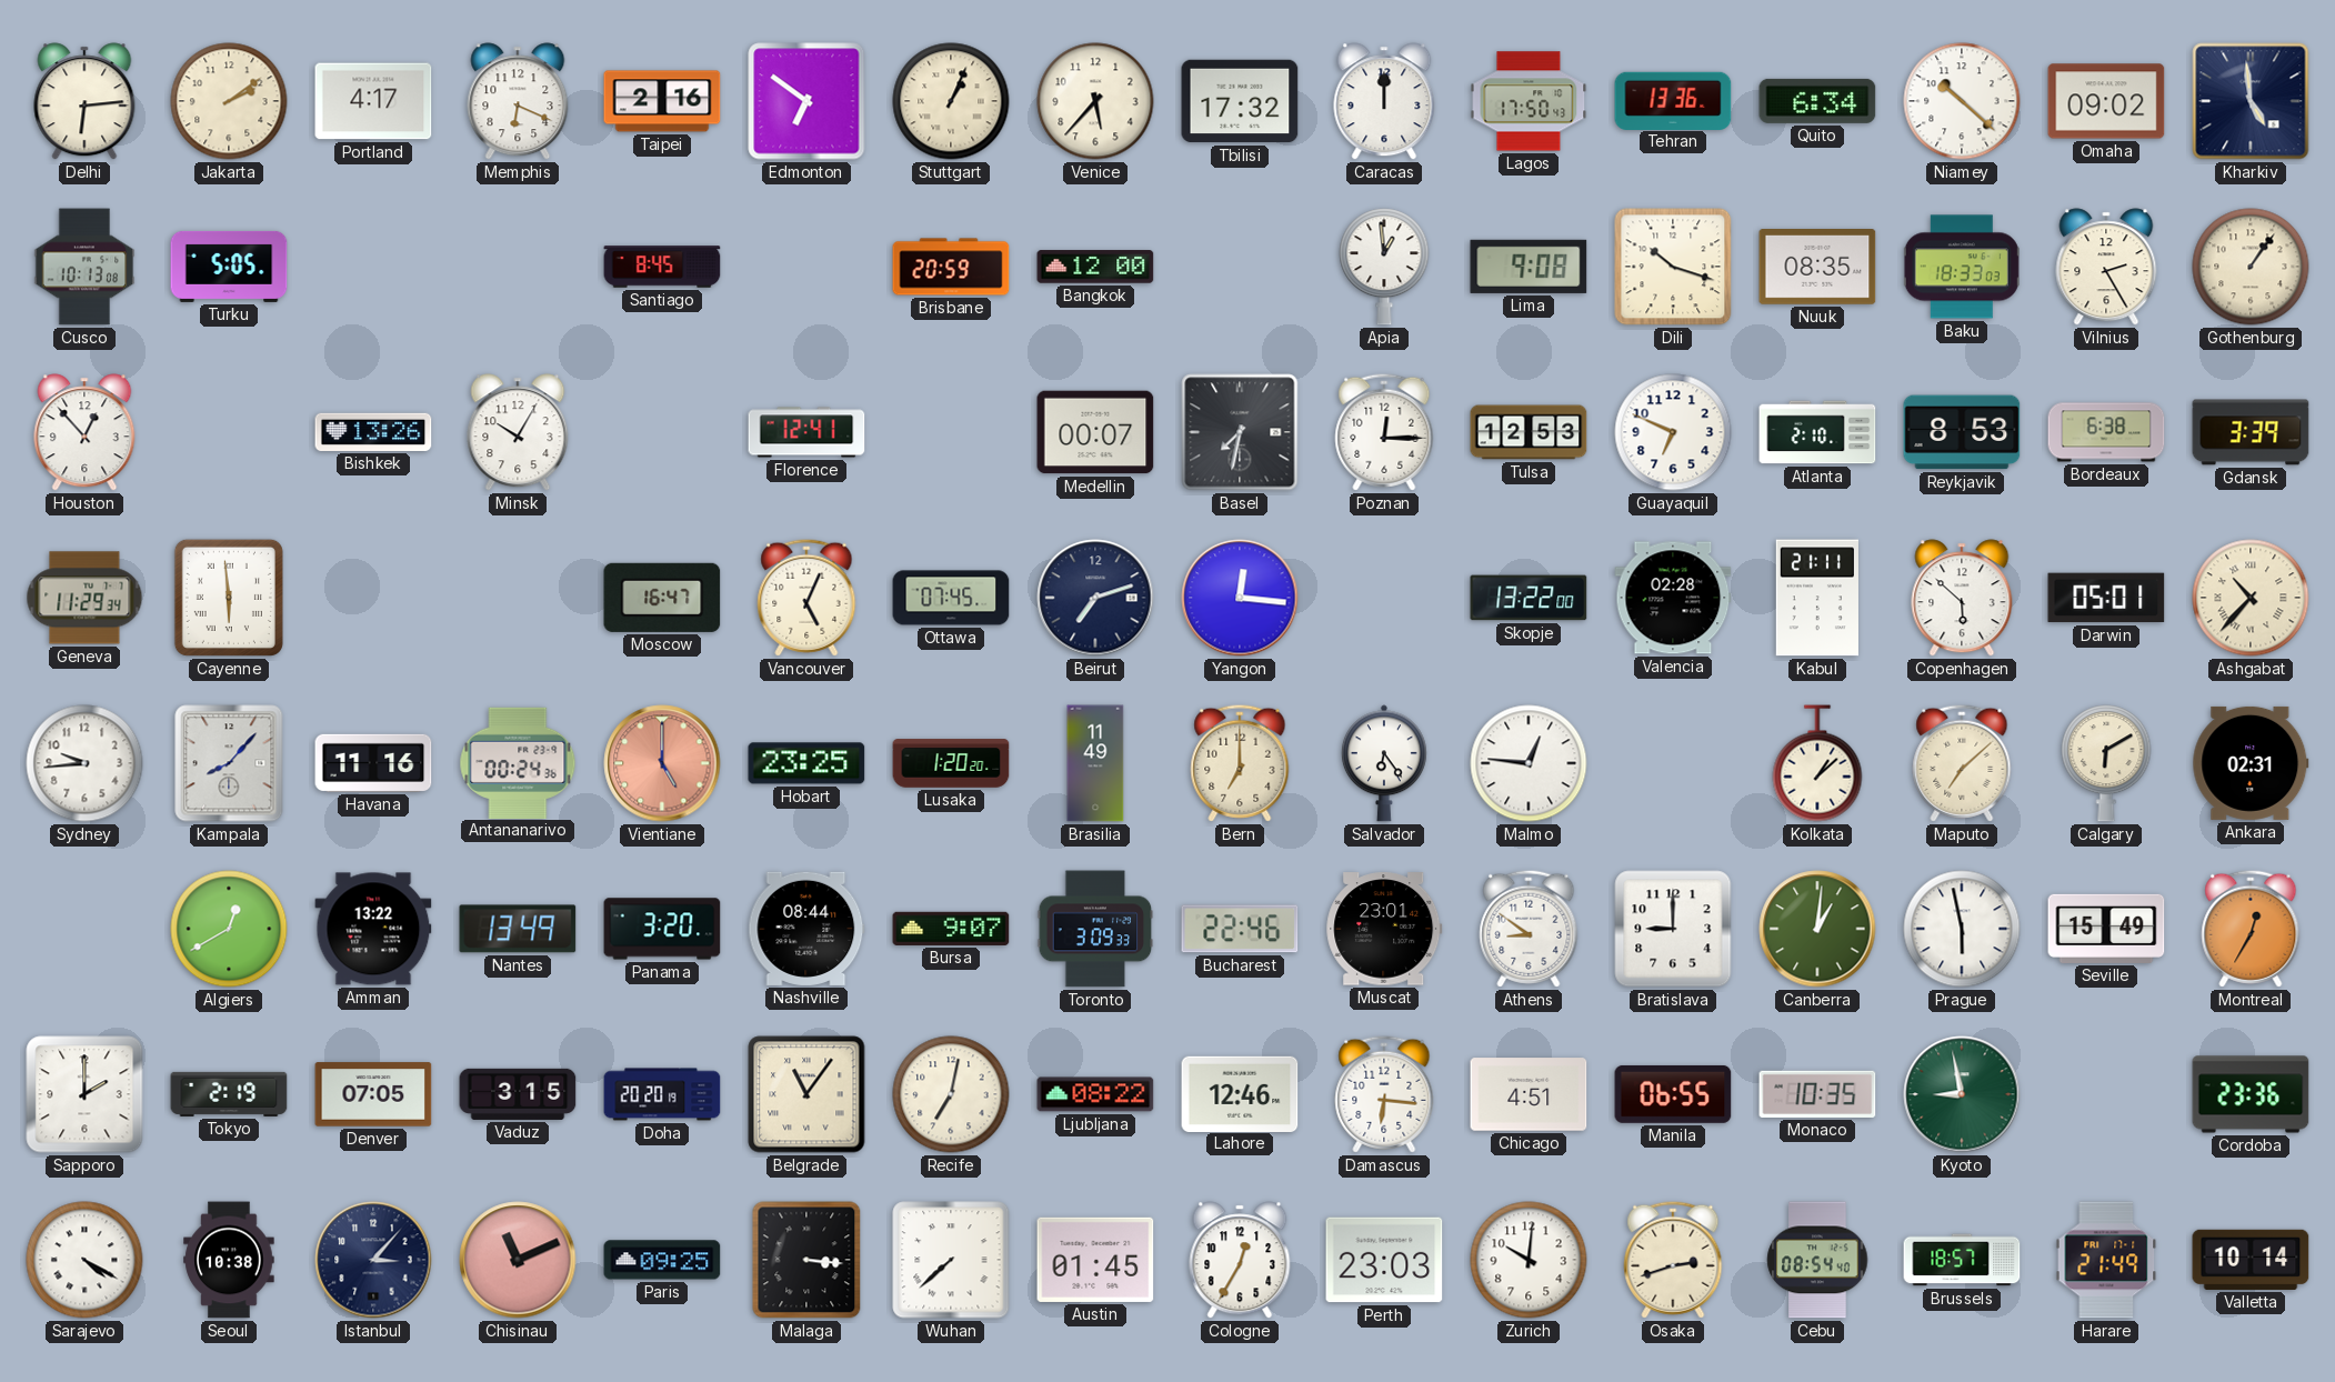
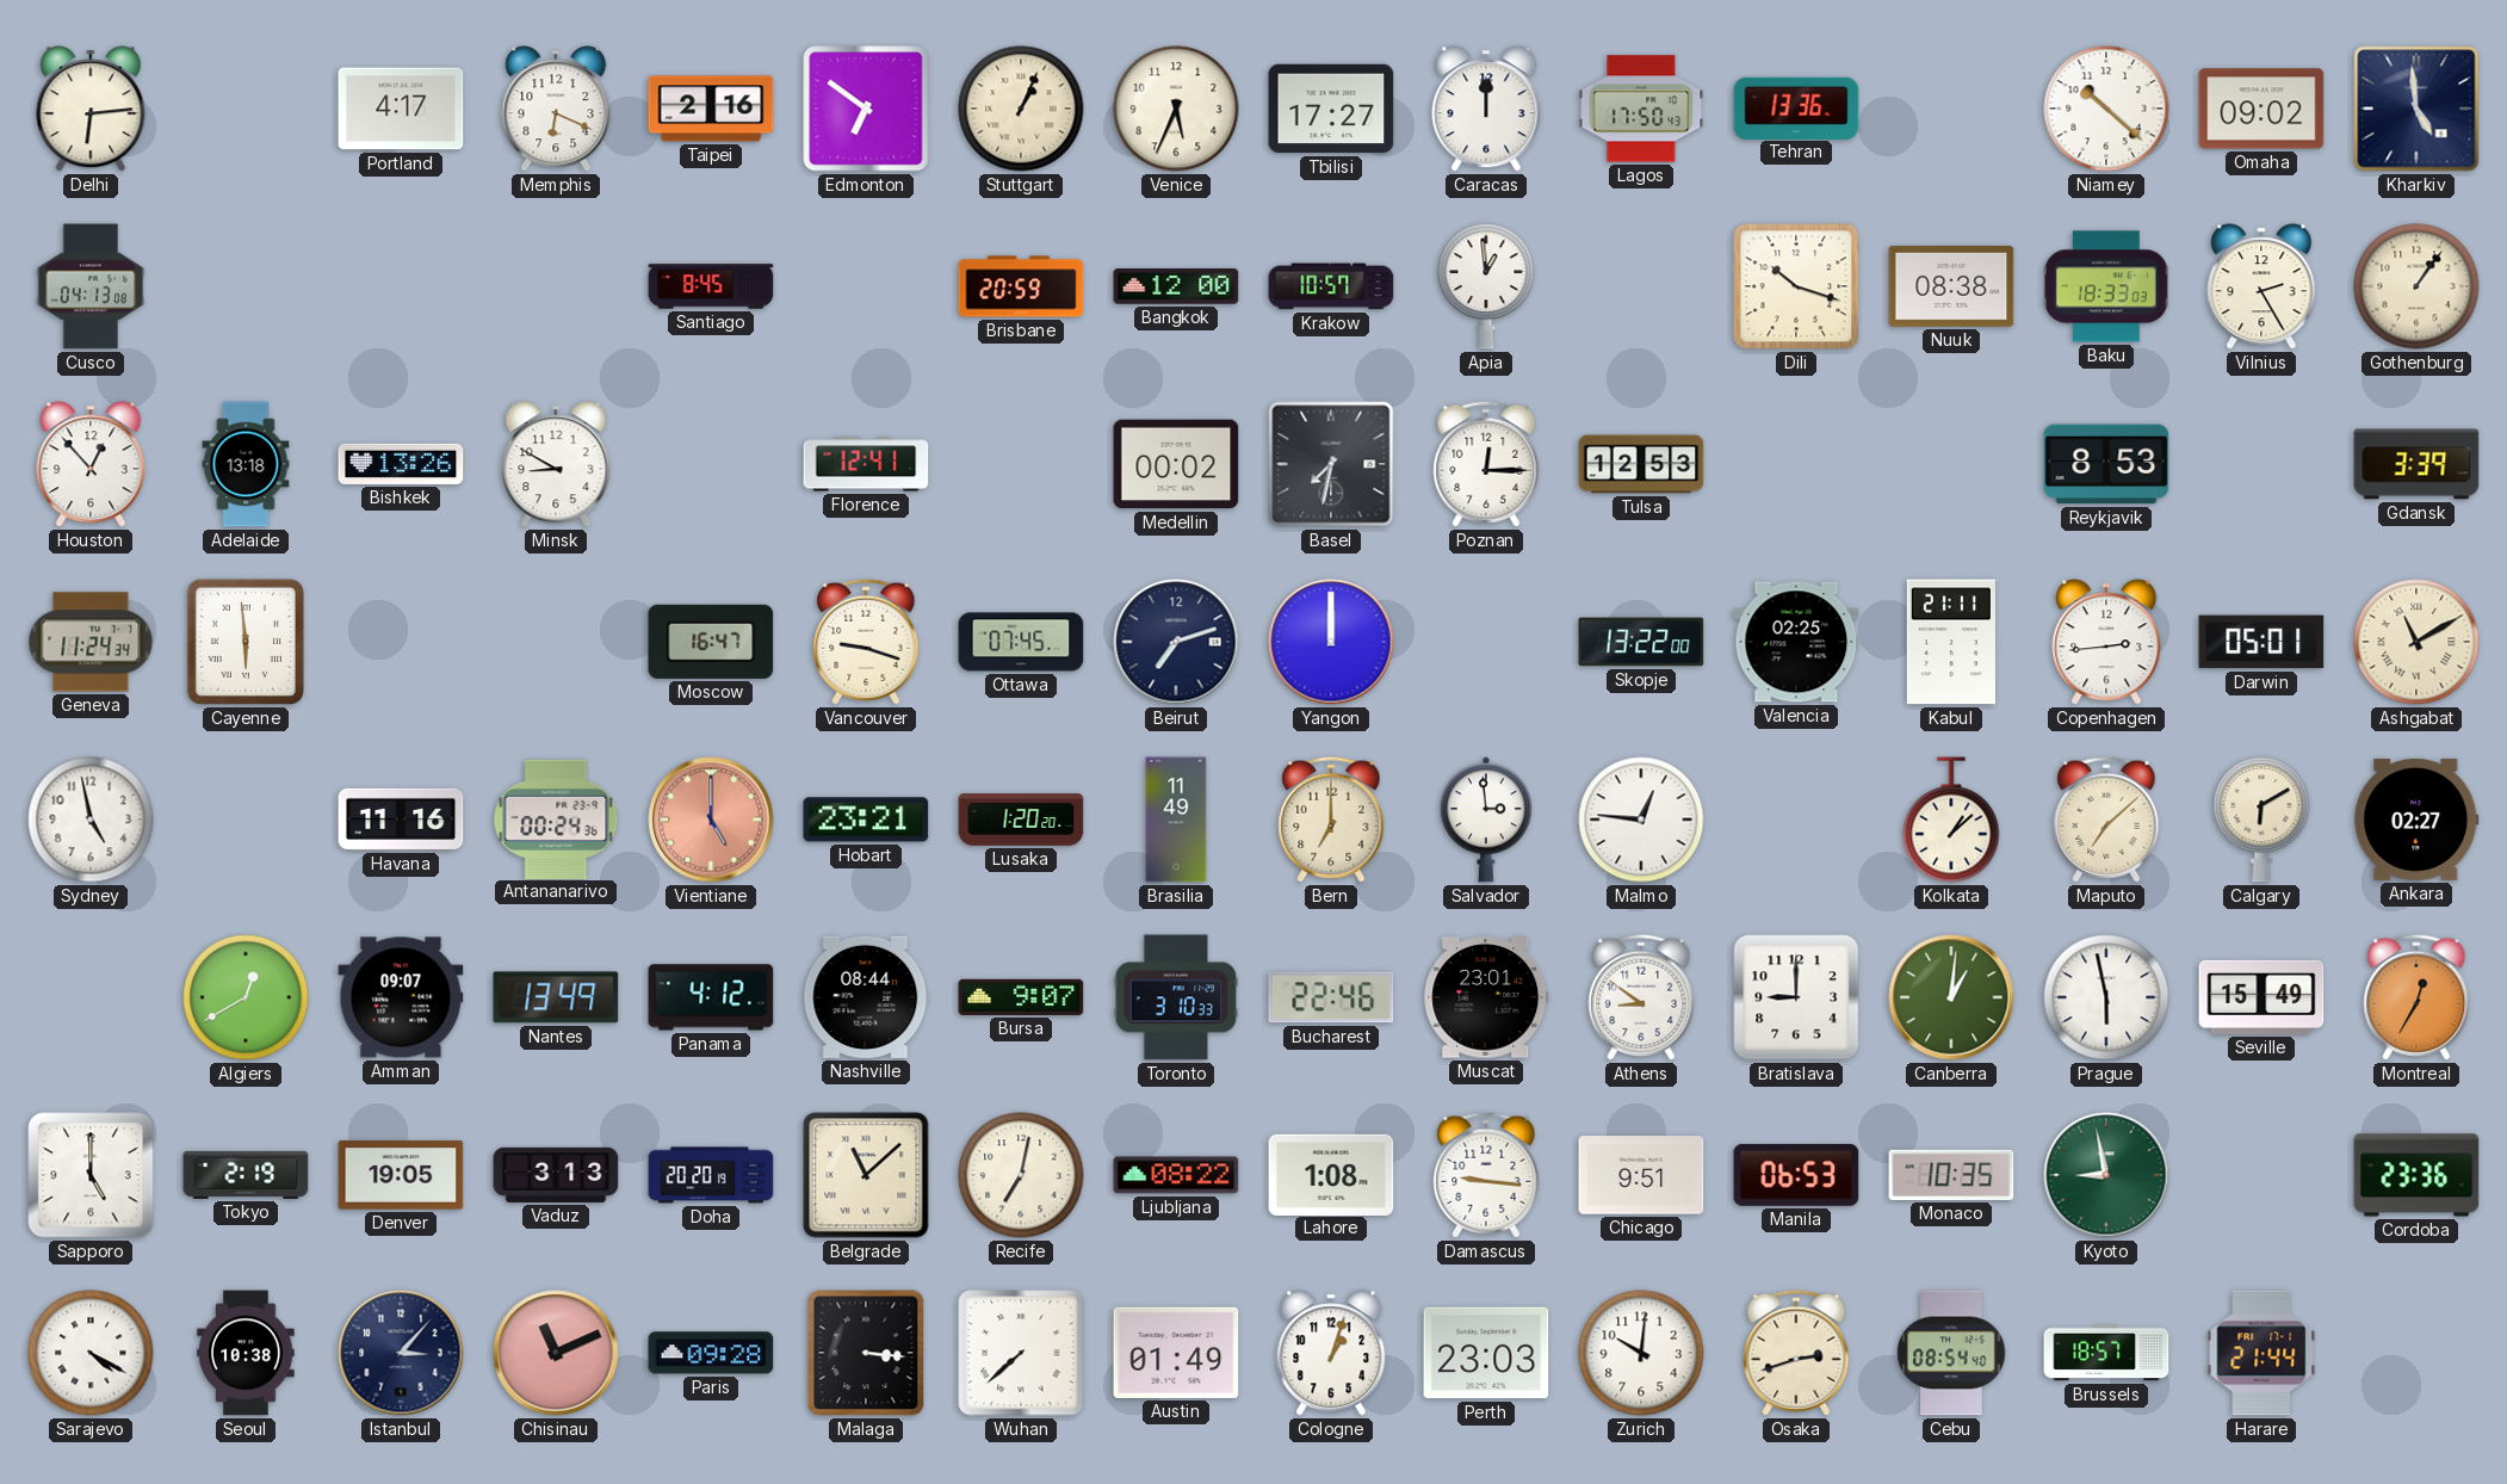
Jakarta: 2:09 -> none (229, 101)
Venice: 5:37 -> 5:34 (1176, 109)
Tbilisi: 17:32 -> 17:27 (1331, 109)
Quito: 6:34 -> none (1817, 101)
Cusco: 10:13 -> 04:13 (91, 286)
Turku: 5:05 -> none (229, 267)
Krakow: none -> 10:57 (1331, 286)
Lima: 9:08 -> none (1529, 267)
Nuuk: 08:35 -> 08:38 (1951, 287)
Adelaide: none -> 13:18 (246, 464)
Minsk: 10:05 -> 8:50 (556, 464)
Medellin: 00:07 -> 00:02 (1176, 464)
Guayaquil: 6:49 -> none (1673, 432)
Atlanta: 2:10 -> none (1817, 432)
Bordeaux: 6:38 -> none (2106, 432)
Geneva: 11:29 -> 11:24 (91, 642)
Vancouver: 5:04 -> 9:18 (866, 642)
Yangon: 12:16 -> 12:00 (1331, 642)
Valencia: 02:28 -> 02:25 (1796, 642)
Copenhagen: 5:52 -> 2:44 (2106, 642)
Ashgabat: 10:37 -> 11:10 (2416, 642)
Sydney: 9:44 -> 4:58 (91, 820)
Kampala: 8:07 -> none (229, 763)
Hobart: 23:25 -> 23:21 (866, 820)
Salvador: 6:24 -> 2:59 (1486, 820)
Ankara: 02:31 -> 02:27 (2416, 820)
Amman: 13:22 -> 09:07 (401, 997)
Panama: 3:20 -> 4:12 (711, 997)
Toronto: 3:09 -> 3:10 (1176, 997)
Sapporo: 2:00 -> 5:00 (91, 1175)
Denver: 07:05 -> 19:05 (401, 1175)
Vaduz: 3:15 -> 3:13 (556, 1175)
Belgrade: 11:06 -> 11:08 (866, 1175)
Lahore: 12:46 -> 1:08 (1331, 1174)
Damascus: 6:16 -> 9:16 (1486, 1175)
Chicago: 4:51 -> 9:51 (1641, 1175)
Manila: 06:55 -> 06:53 (1796, 1175)
Paris: 09:25 -> 09:28 (711, 1353)
Austin: 01:45 -> 01:49 (1176, 1353)
Cologne: 12:35 -> 1:03 (1331, 1353)
Harare: 21:49 -> 21:44 (2261, 1353)
Valletta: 10:14 -> none (2251, 1260)
